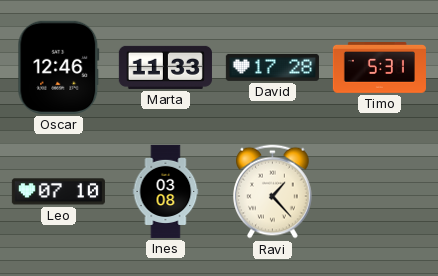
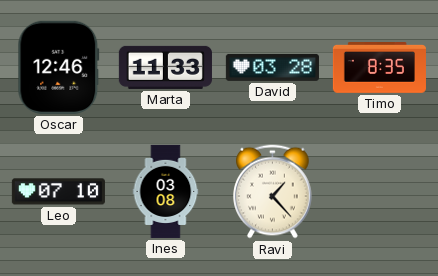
David: 17:28 -> 03:28 (272, 67)
Timo: 5:31 -> 8:35 (379, 68)
